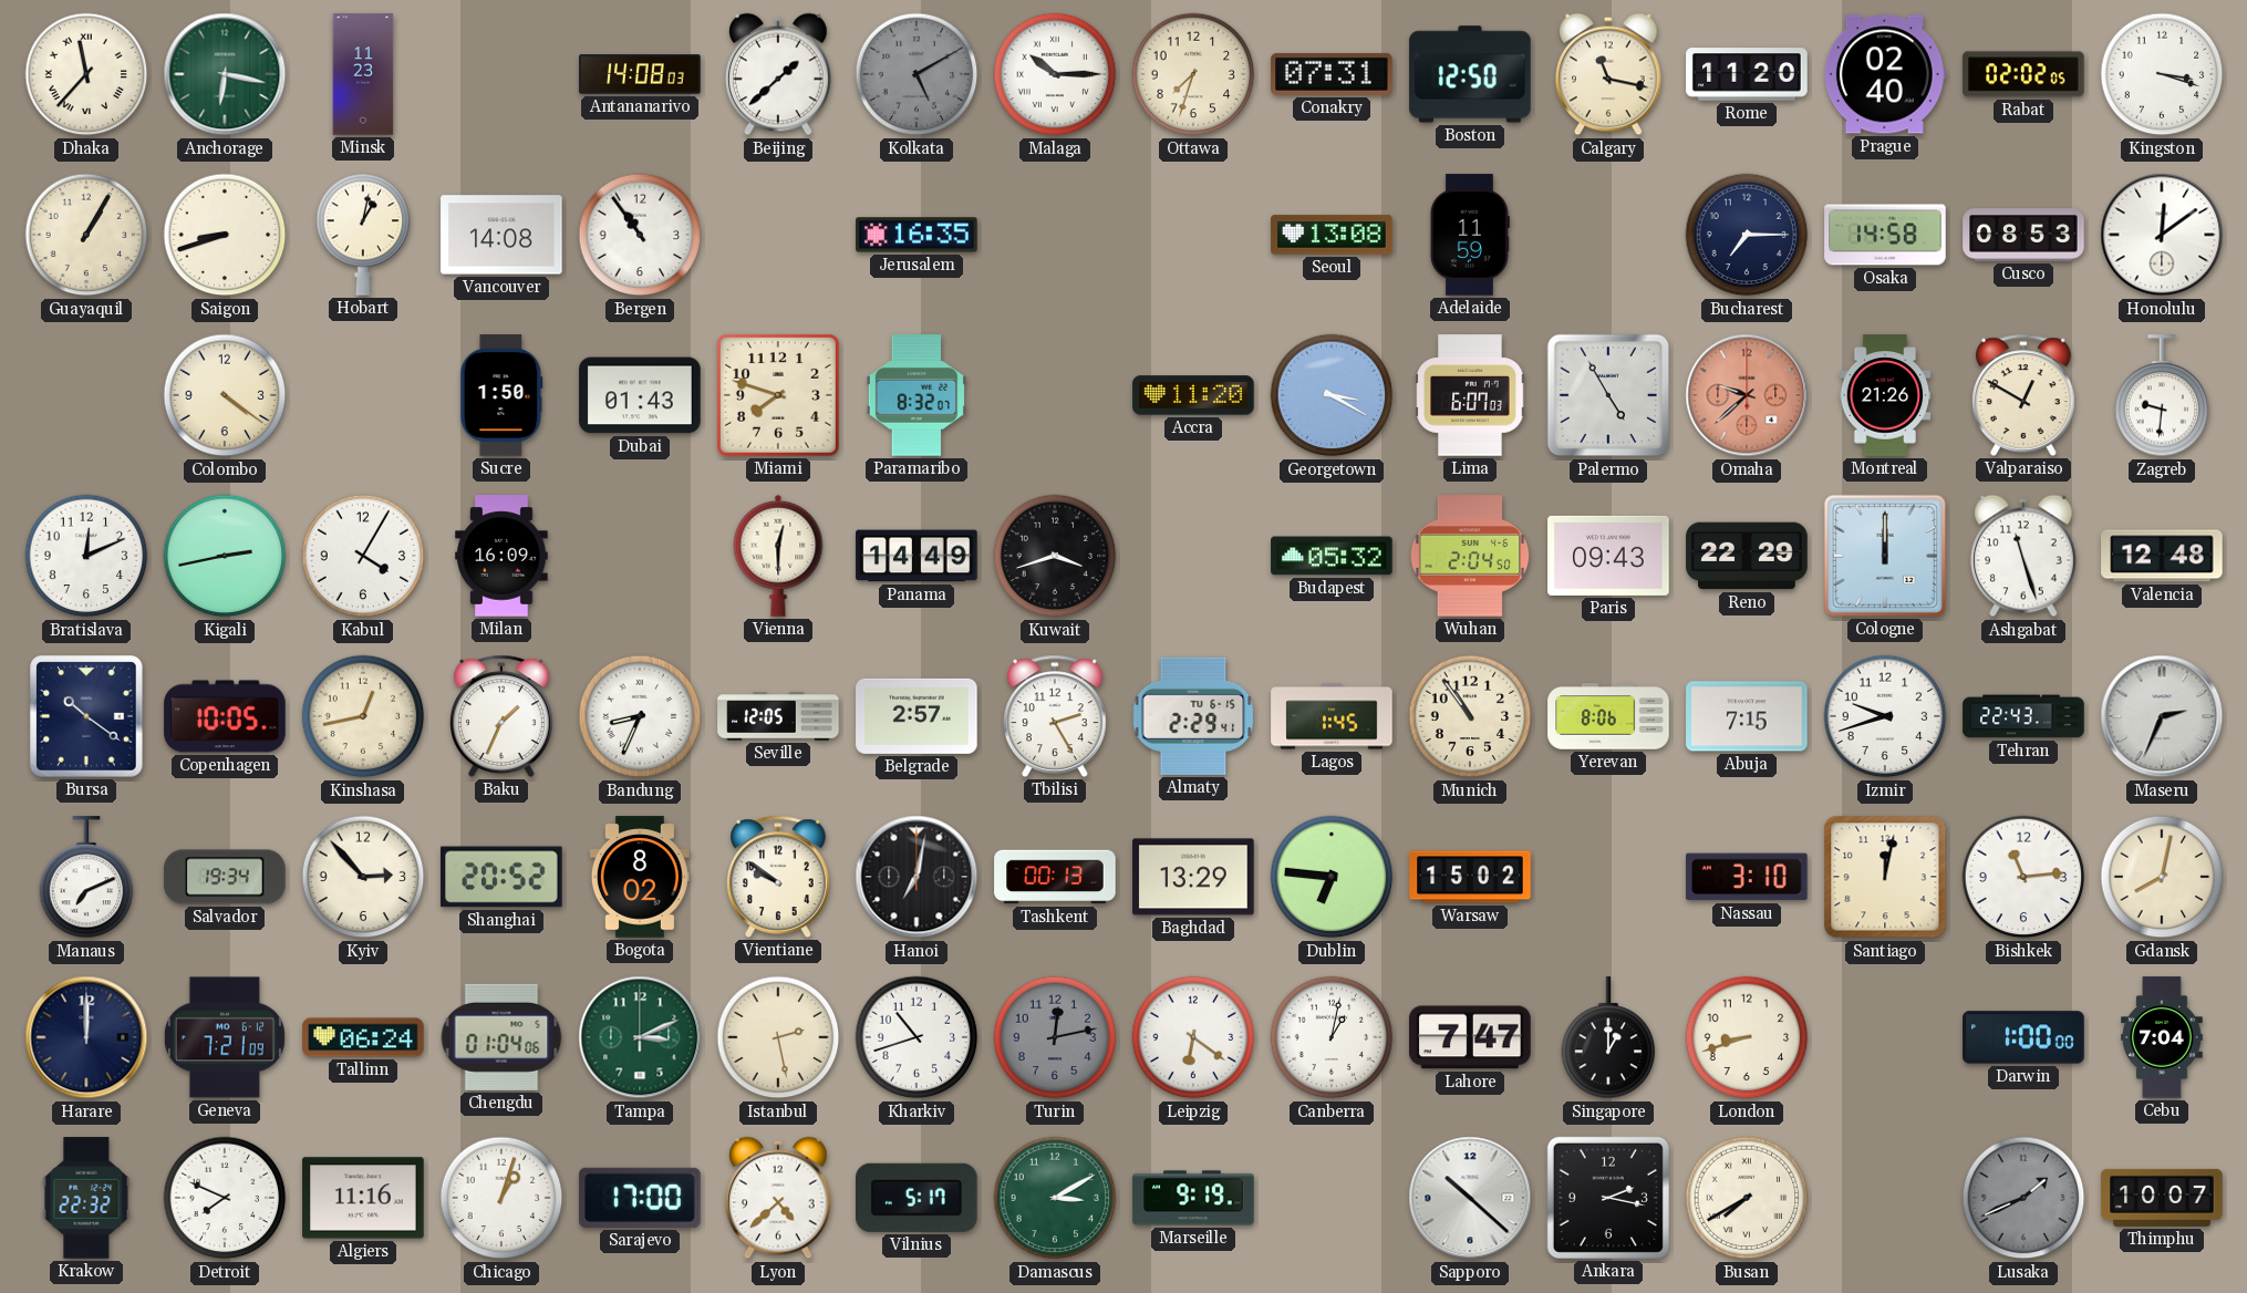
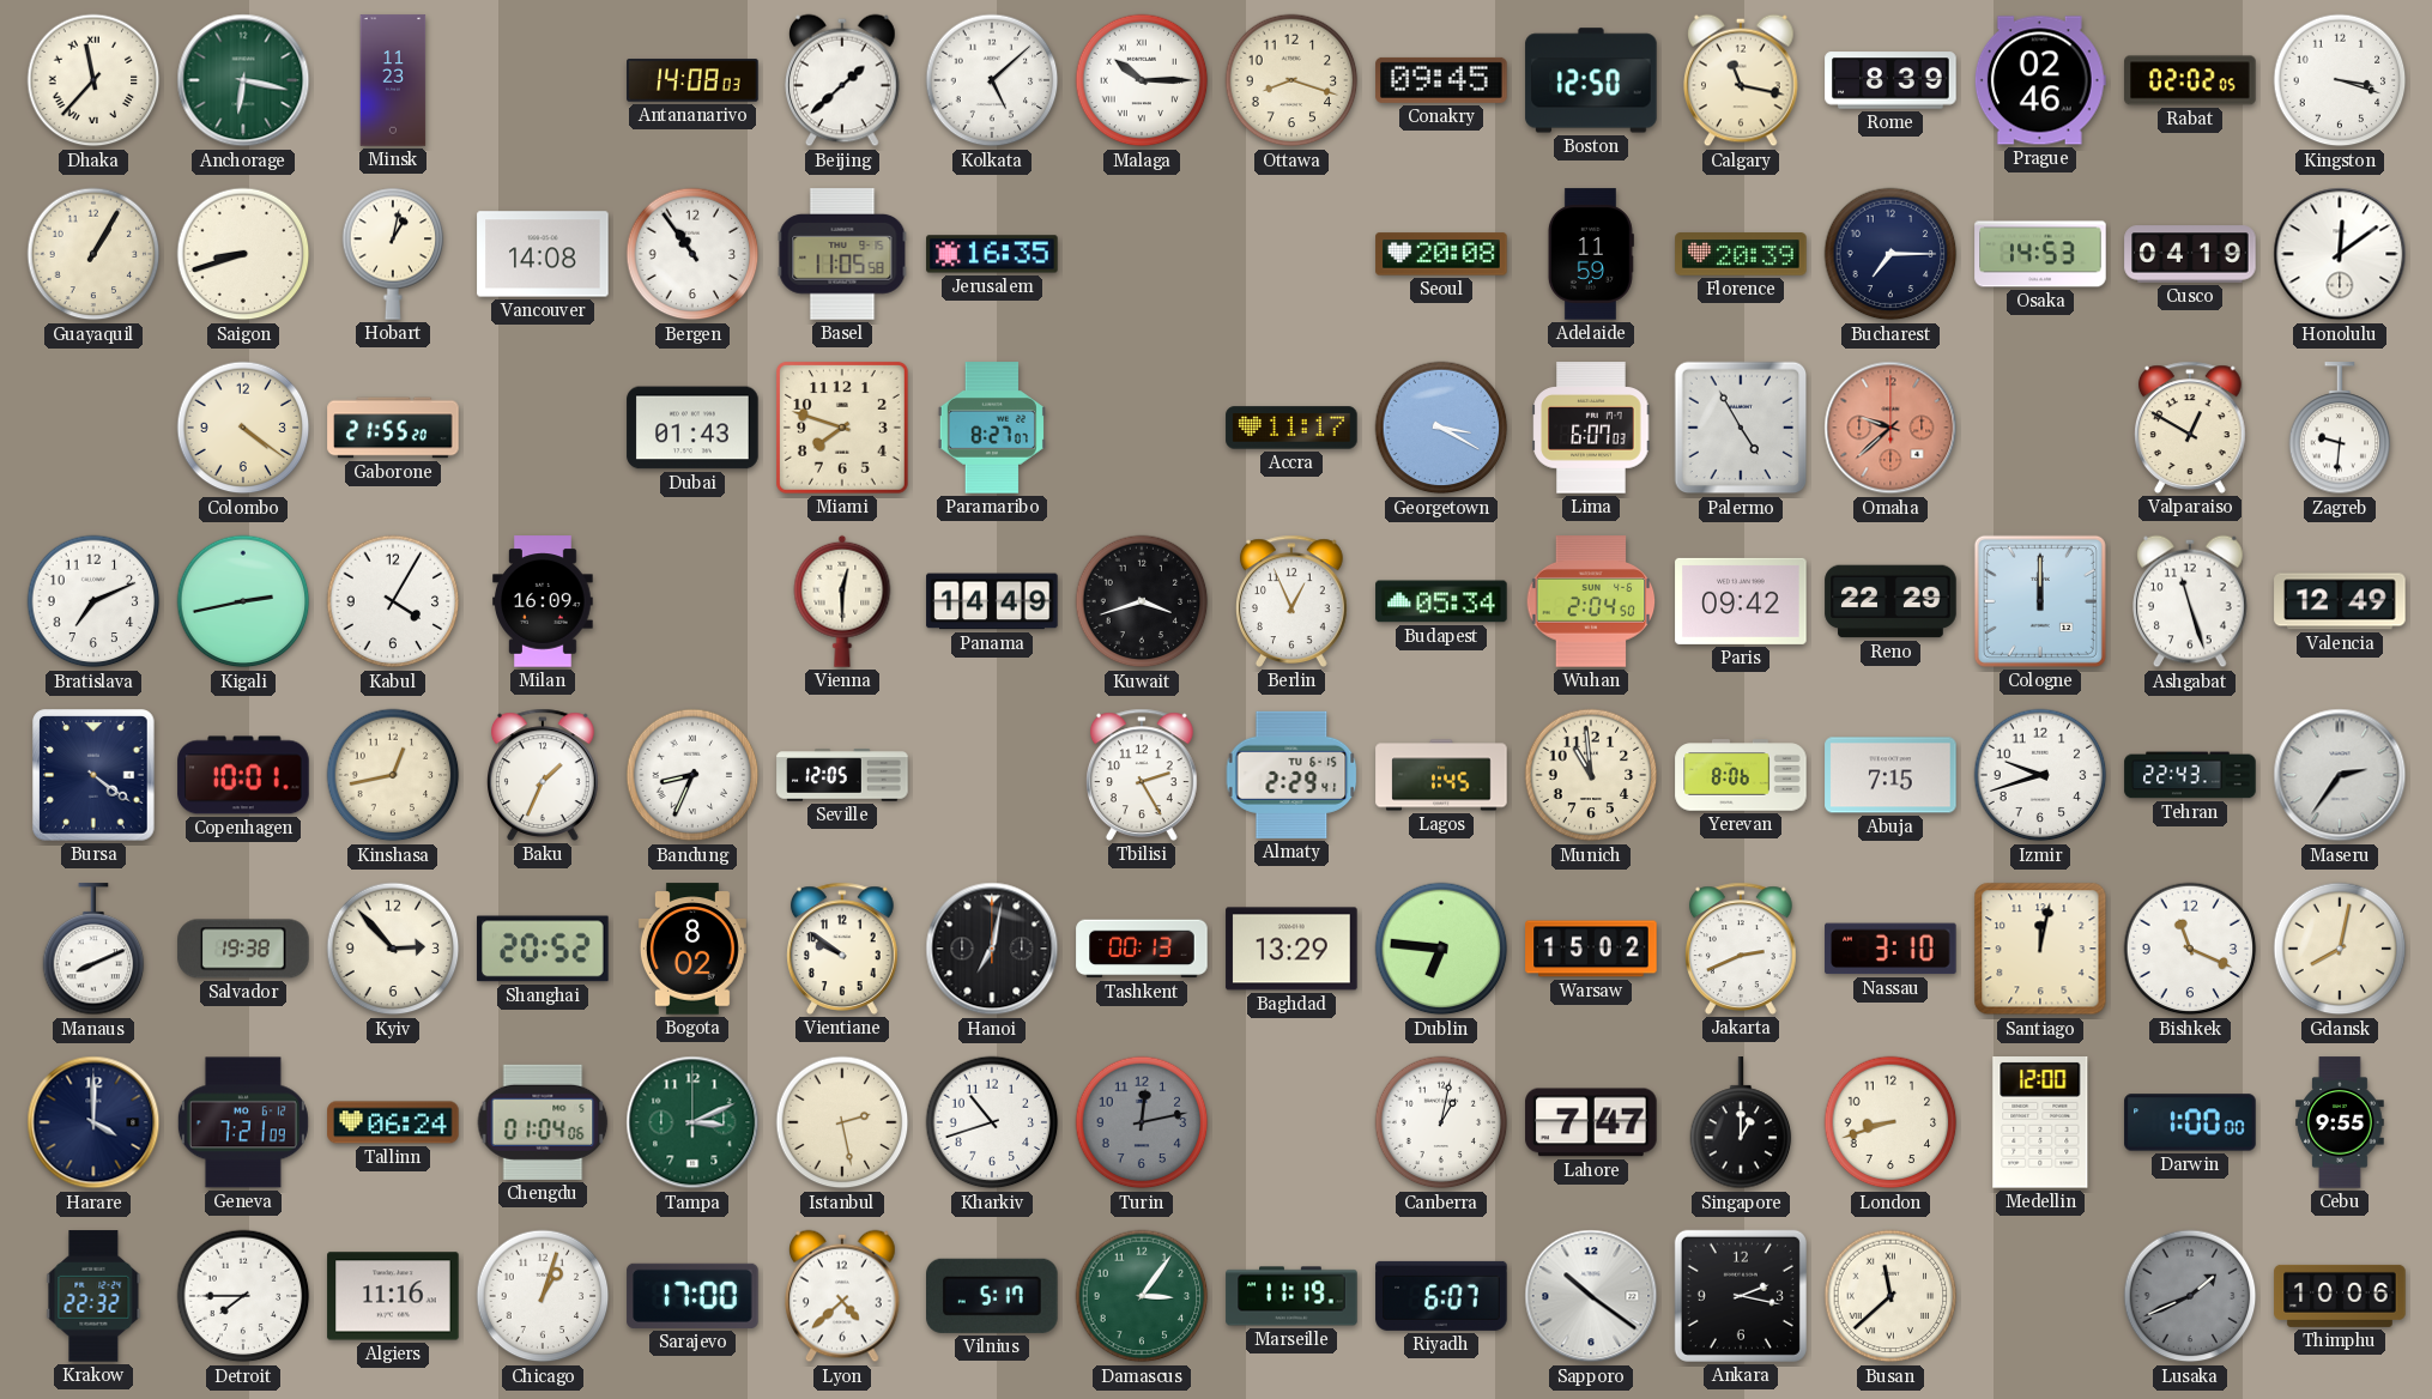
Kolkata: 5:10 -> 5:08 (992, 80)
Kolkata dial: grey -> white (992, 80)
Ottawa: 7:33 -> 8:18 (1291, 80)
Conakry: 07:31 -> 09:45 (1441, 80)
Rome: 11:20 -> 8:39 (1890, 80)
Prague: 02:40 -> 02:46 (2040, 80)
Basel: none -> 11:05 (842, 254)
Seoul: 13:08 -> 20:08 (1441, 254)
Florence: none -> 20:39 (1741, 254)
Osaka: 14:58 -> 14:53 (2040, 254)
Cusco: 08:53 -> 04:19 (2190, 254)
Gaborone: none -> 21:55 (393, 428)
Sucre: 1:50 -> none (501, 395)
Paramaribo: 8:32 -> 8:27 (992, 428)
Accra: 11:20 -> 11:17 (1291, 428)
Montreal: 21:26 -> none (1885, 395)
Bratislava: 12:11 -> 7:11 (93, 601)
Berlin: none -> 12:56 (1293, 601)
Budapest: 05:32 -> 05:34 (1441, 601)
Paris: 09:43 -> 09:42 (1741, 601)
Valencia: 12:48 -> 12:49 (2340, 601)
Bursa: 10:21 -> 4:21 (93, 775)
Copenhagen: 10:05 -> 10:01 (243, 775)
Belgrade: 2:57 -> none (917, 716)
Munich: 10:54 -> 10:59 (1591, 775)
Maseru: 2:34 -> 2:36 (2340, 775)
Manaus: 7:11 -> 8:11 (93, 950)
Salvador: 19:34 -> 19:38 (243, 949)
Jakarta: none -> 2:41 (1742, 949)
Bishkek: 11:14 -> 11:19 (2190, 949)
Harare: 12:00 -> 4:00 (93, 1122)
Leipzig: 6:21 -> none (1193, 1037)
Medellin: none -> 12:00 (2040, 1124)
Cebu: 7:04 -> 9:55 (2340, 1122)
Detroit: 7:49 -> 7:45 (243, 1296)
Damascus: 3:10 -> 3:06 (1142, 1296)
Marseille: 9:19 -> 11:19 (1291, 1296)
Riyadh: none -> 6:07 (1441, 1296)
Sapporo: 10:22 -> 10:21 (1591, 1296)
Busan: 7:40 -> 11:38 (1890, 1296)
Thimphu: 10:07 -> 10:06 (2340, 1296)
